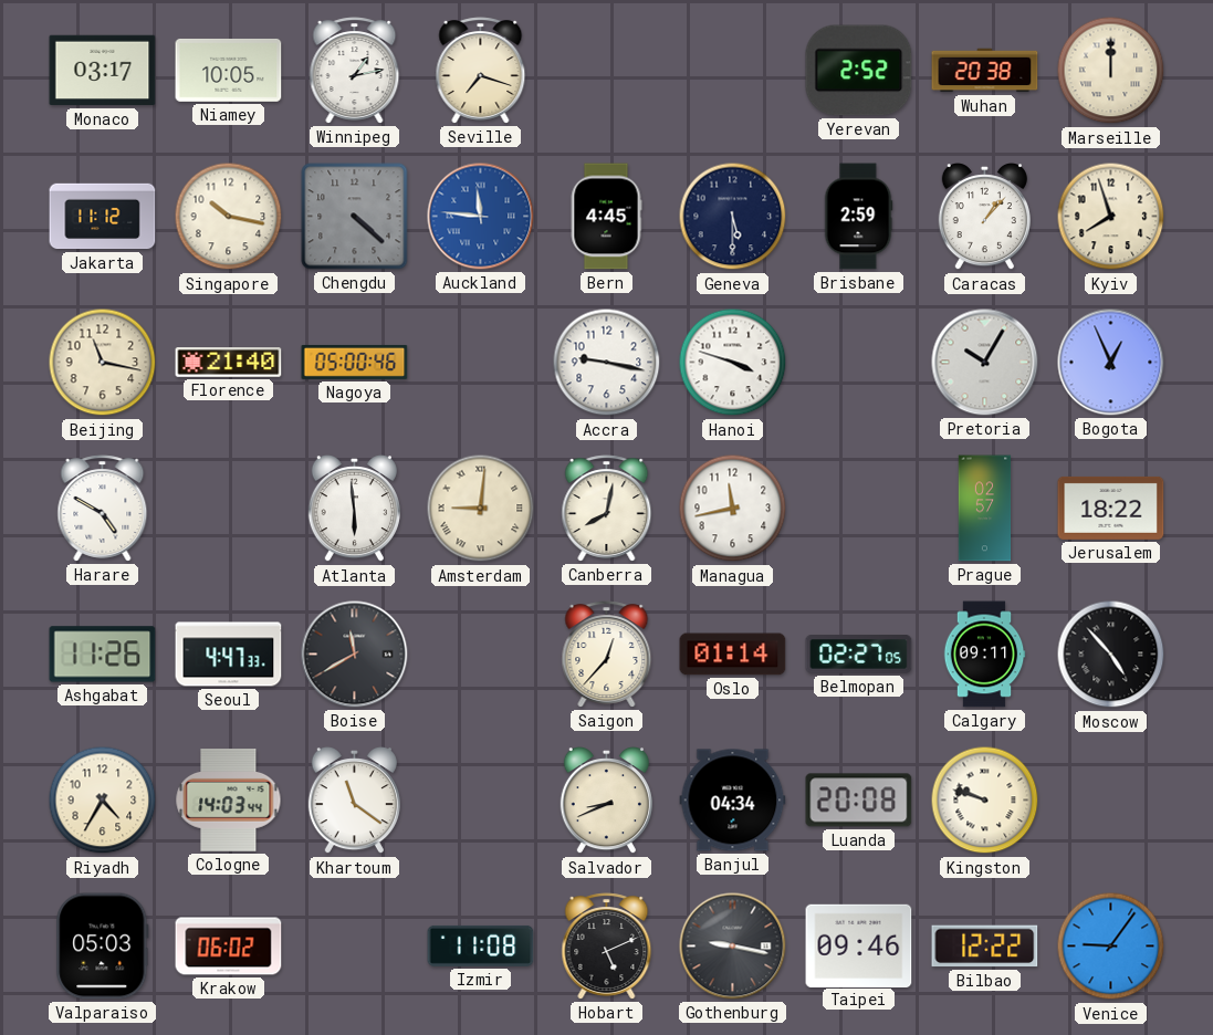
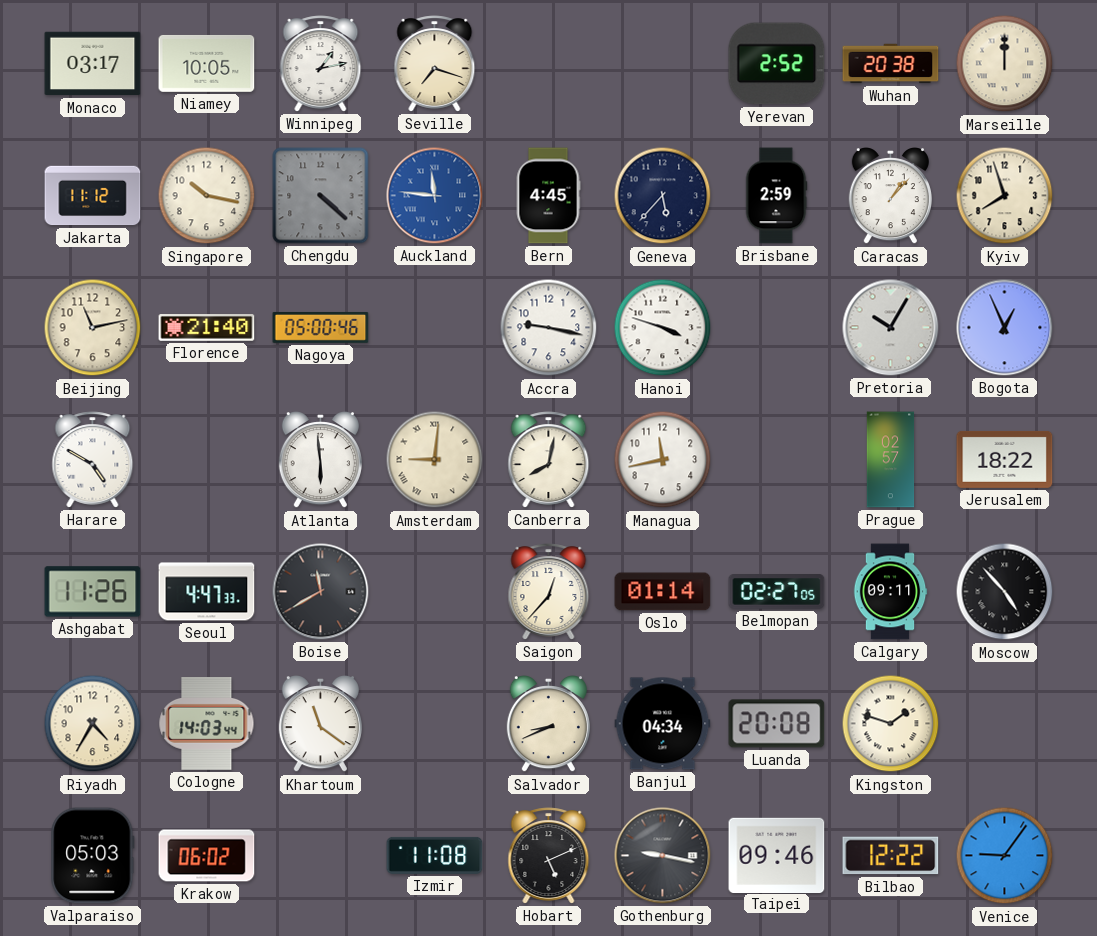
Geneva: 5:30 -> 5:37 (663, 196)
Beijing: 11:17 -> 11:13 (93, 328)
Kingston: 9:48 -> 1:48 (891, 724)
